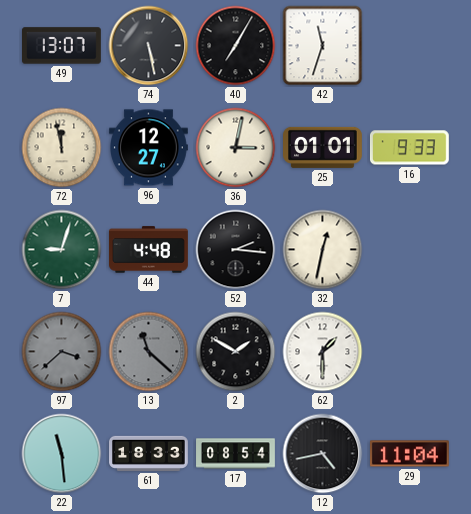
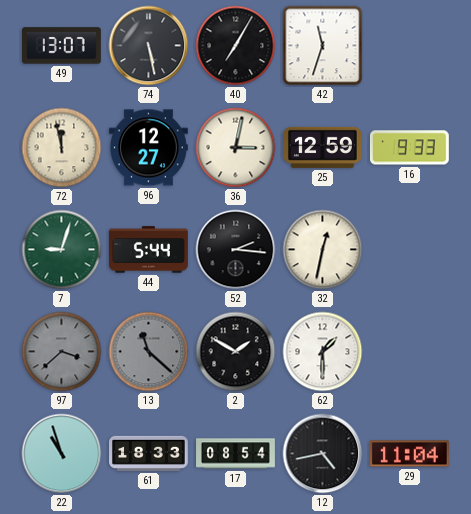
25: 01:01 -> 12:59 (323, 147)
44: 4:48 -> 5:44 (149, 250)
22: 11:29 -> 10:57 (62, 454)
